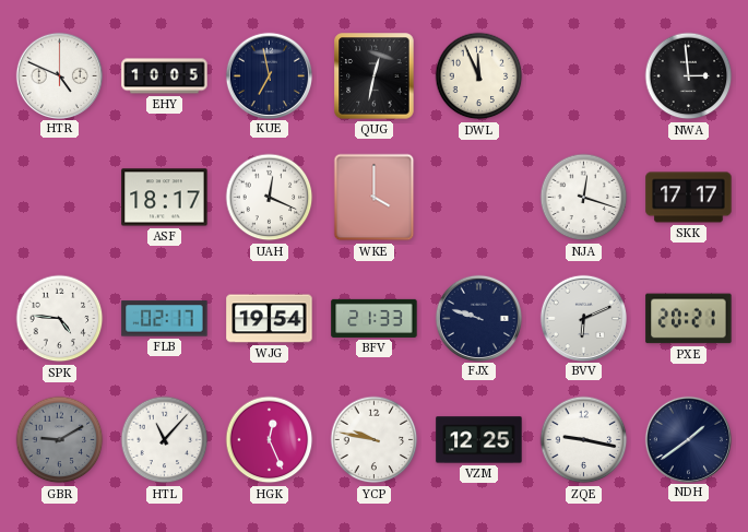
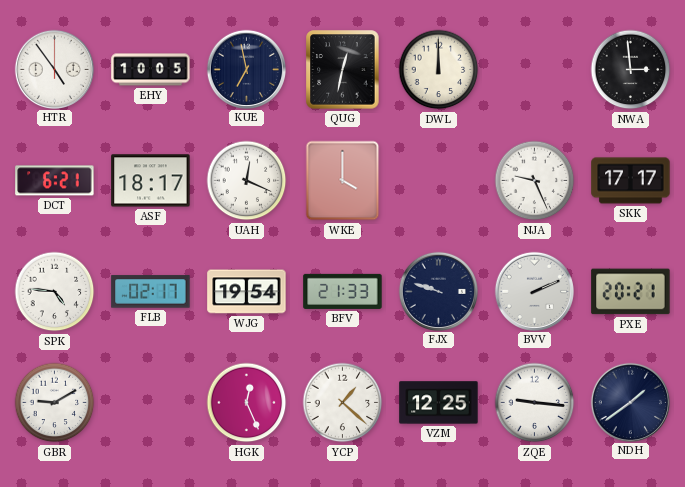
HTR: 4:49 -> 4:54 (54, 69)
DWL: 11:56 -> 12:00 (439, 70)
DCT: none -> 6:21 (55, 181)
NJA: 12:18 -> 9:26 (535, 181)
BVV: 6:11 -> 2:11 (534, 291)
GBR dial: grey -> white (55, 403)
HTL: 11:07 -> none (165, 440)
YCP: 9:47 -> 1:22 (343, 403)
ZQE: 9:17 -> 9:16 (535, 403)
